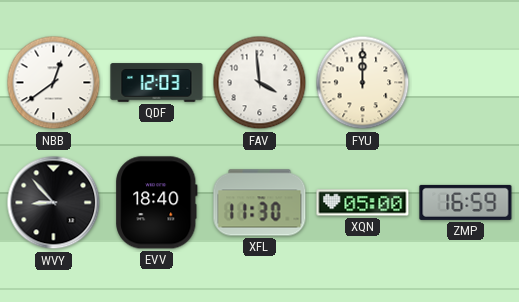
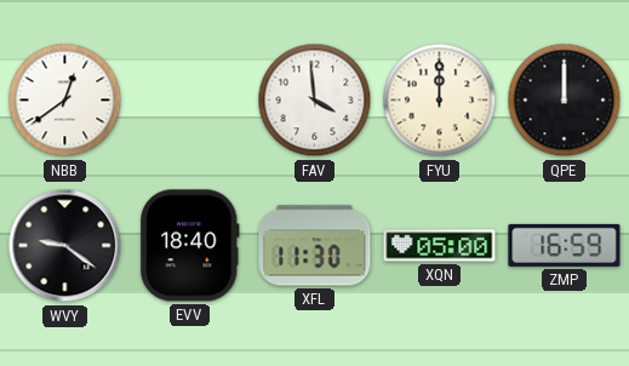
QDF: 12:03 -> none (157, 83)
QPE: none -> 12:00 (565, 101)
WVY: 8:53 -> 9:21 (65, 246)
